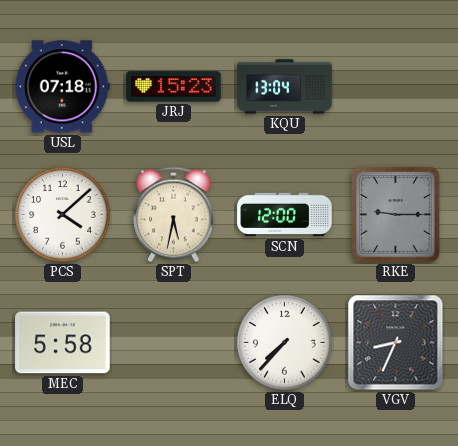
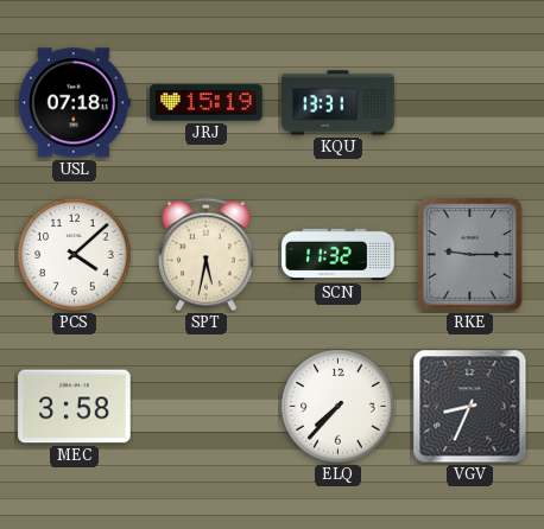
JRJ: 15:23 -> 15:19 (207, 103)
KQU: 13:04 -> 13:31 (339, 103)
SCN: 12:00 -> 11:32 (339, 255)
MEC: 5:58 -> 3:58 (75, 407)
